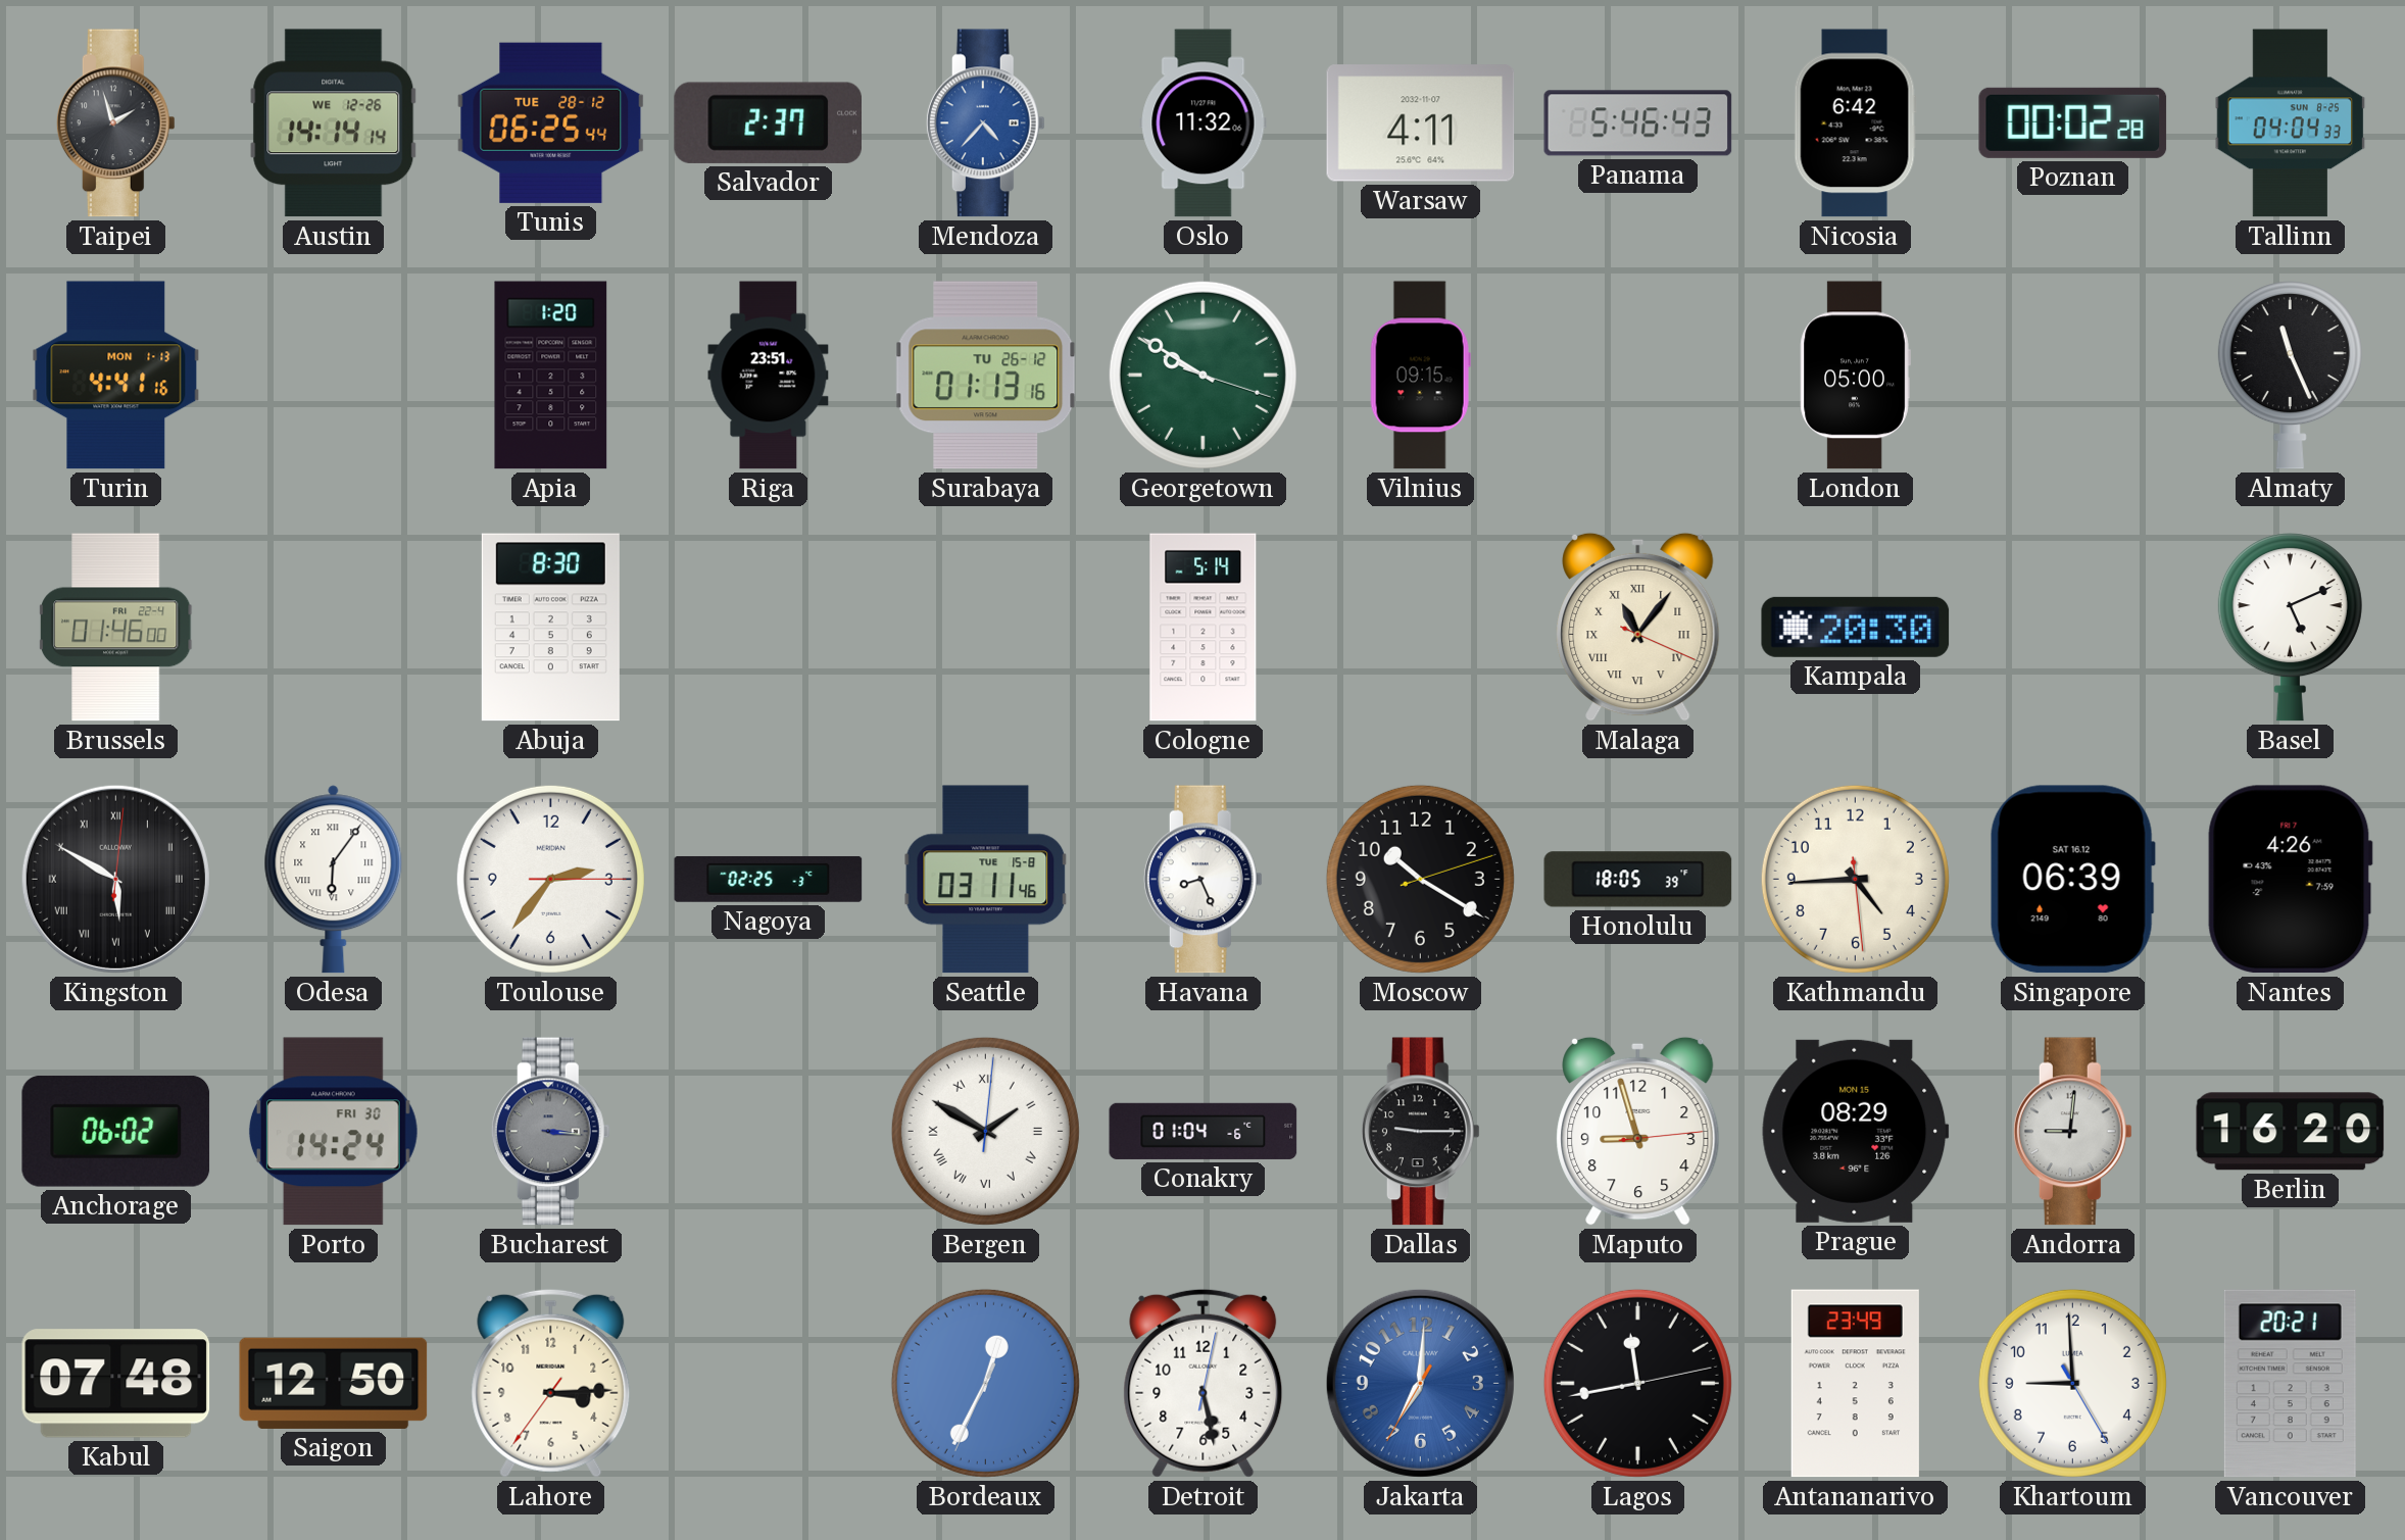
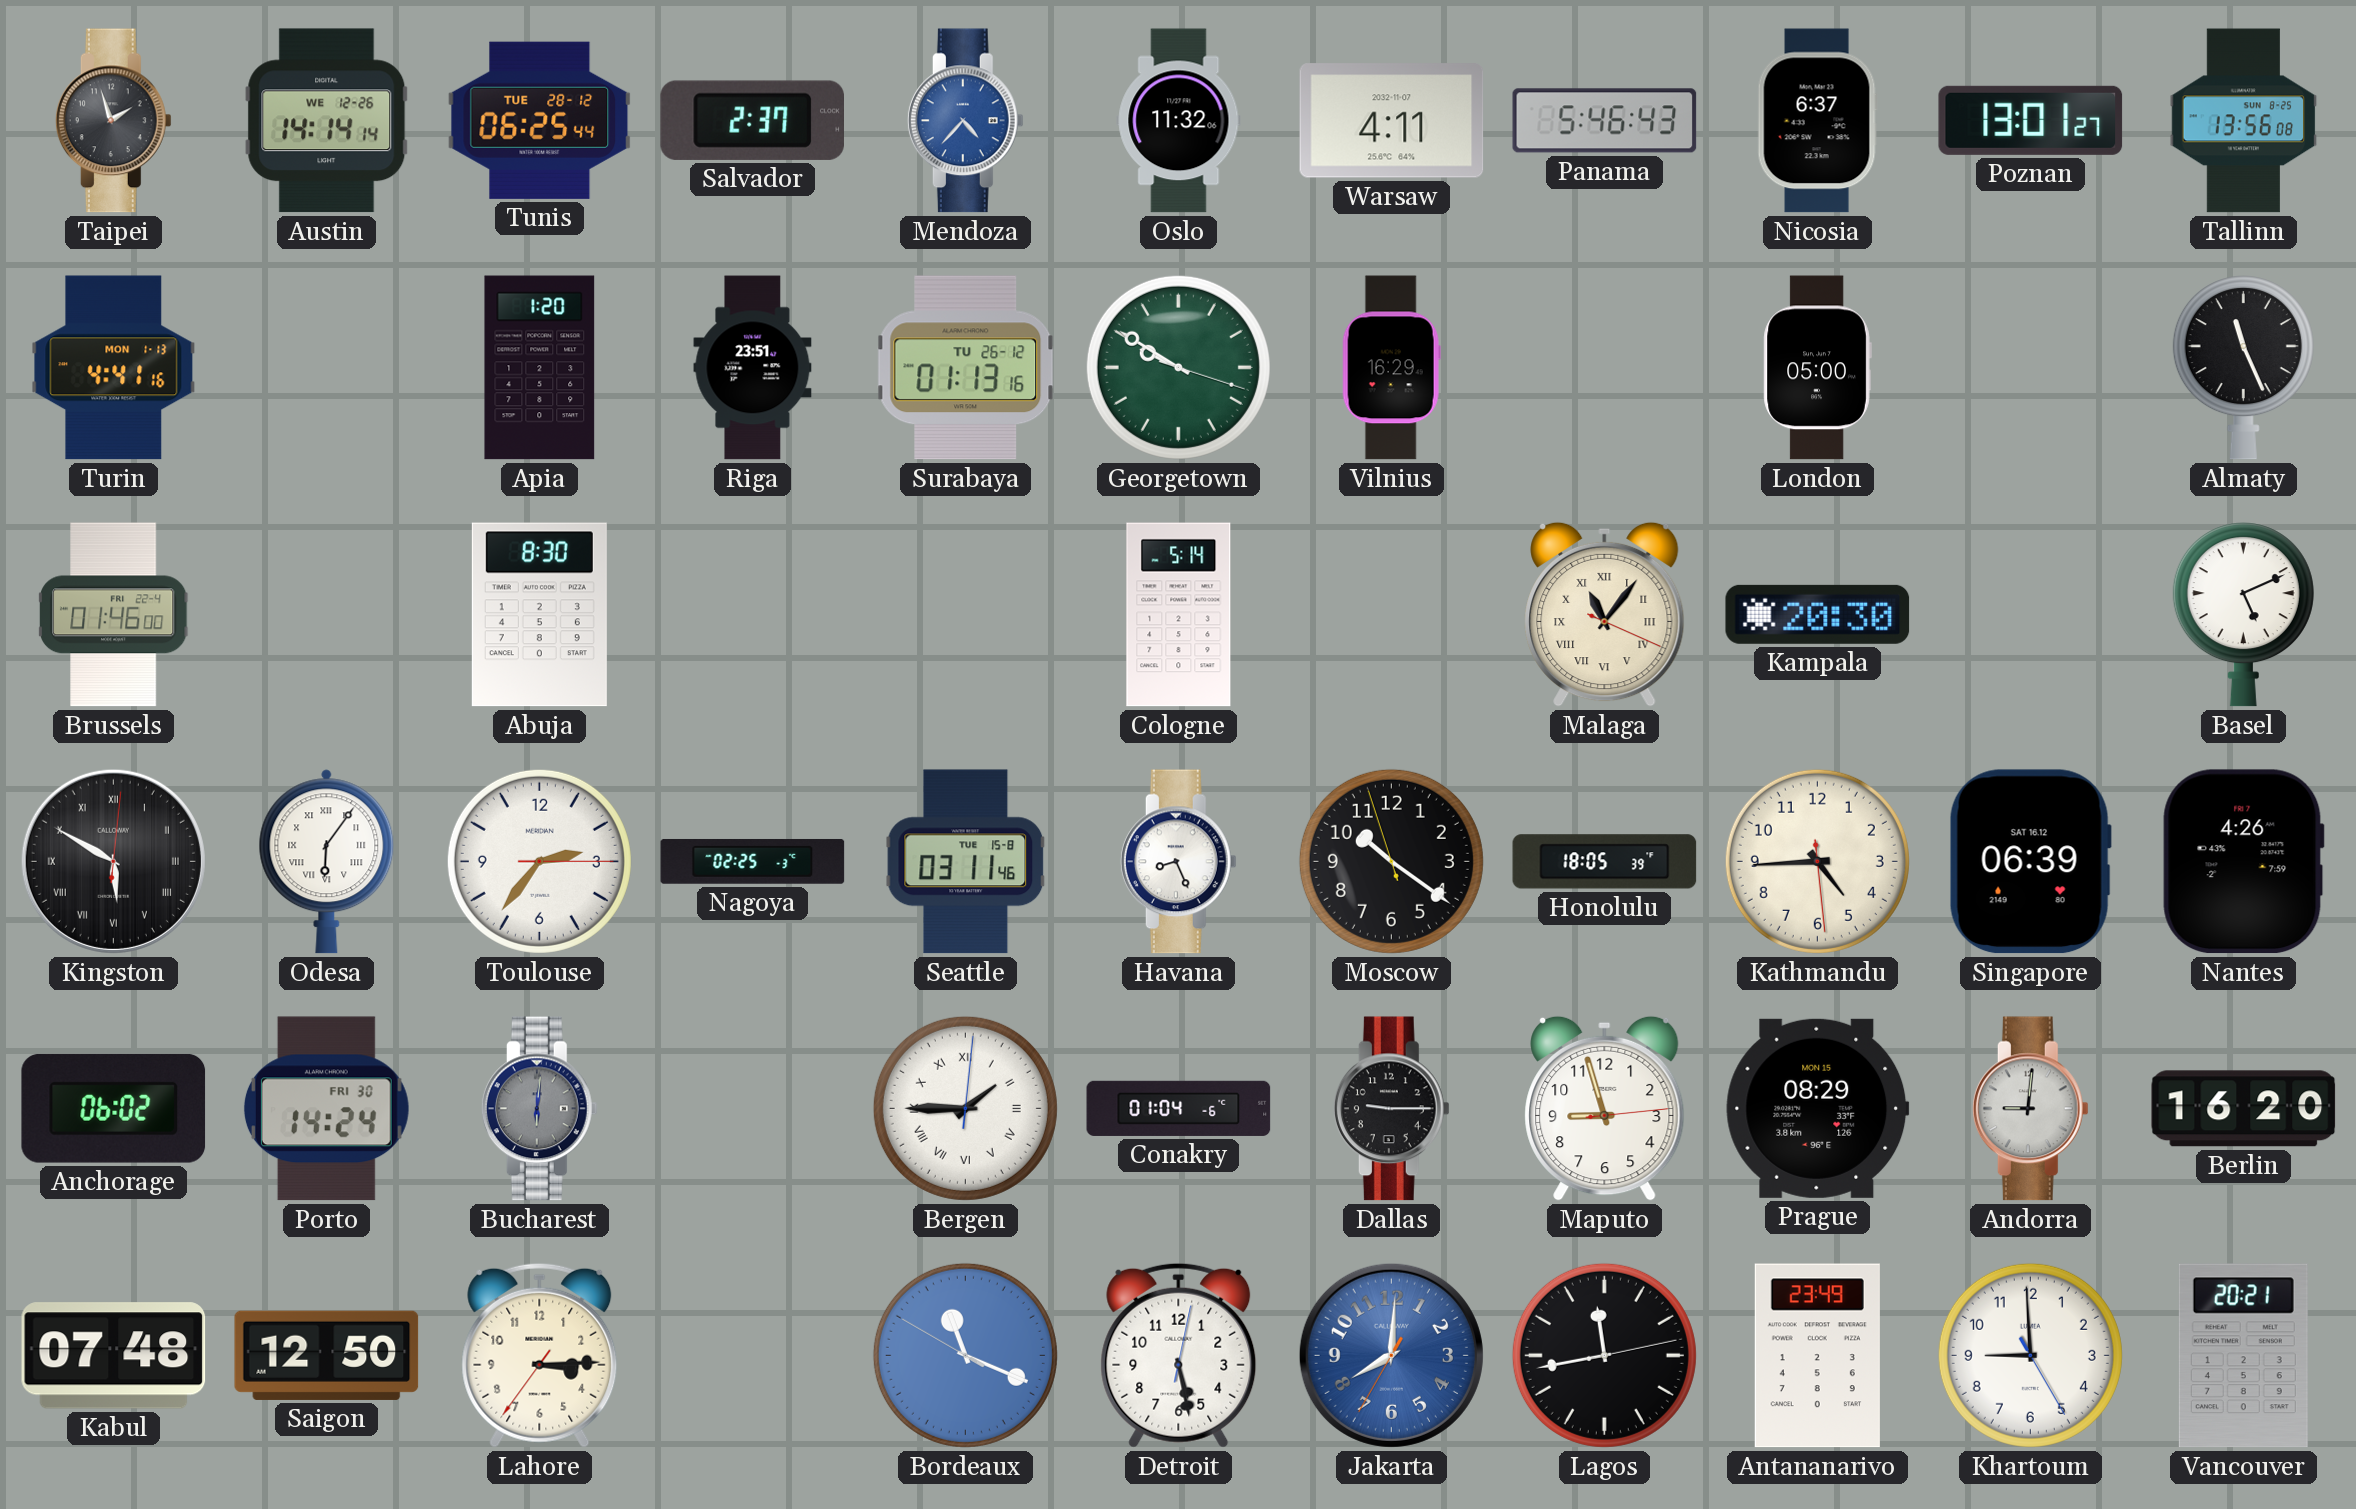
Nicosia: 6:42 -> 6:37 (1817, 121)
Poznan: 00:02 -> 13:01 (2031, 120)
Tallinn: 04:04 -> 13:56 (2244, 121)
Vilnius: 09:15 -> 16:29 (1391, 368)
Moscow: 10:20:12 -> 10:20:57 (1391, 861)
Bucharest: 3:16 -> 6:01 (539, 1109)
Bergen: 1:50 -> 1:45 (965, 1108)
Bordeaux: 12:34 -> 11:18 (965, 1355)
Jakarta: 7:00 -> 8:00 (1391, 1355)
